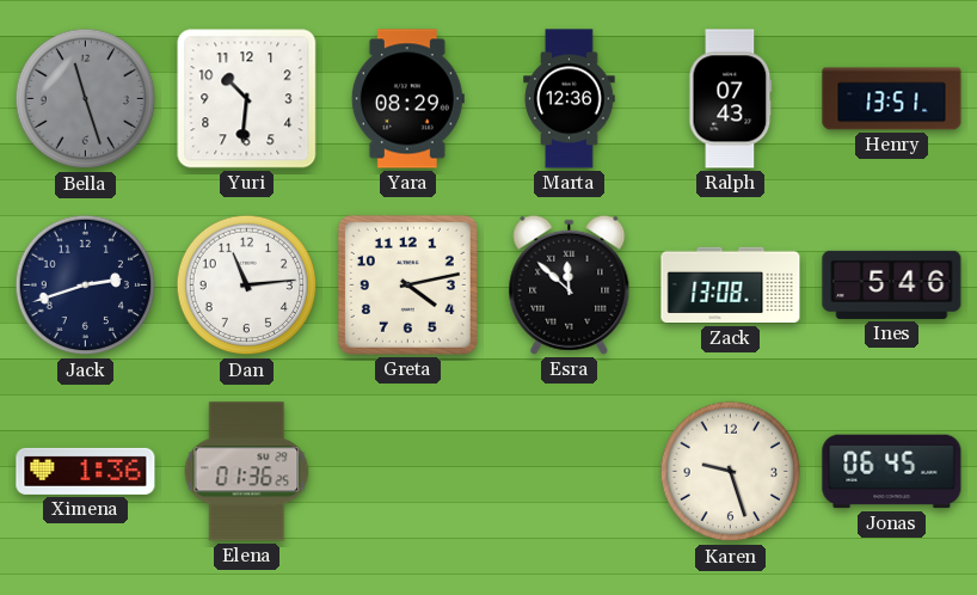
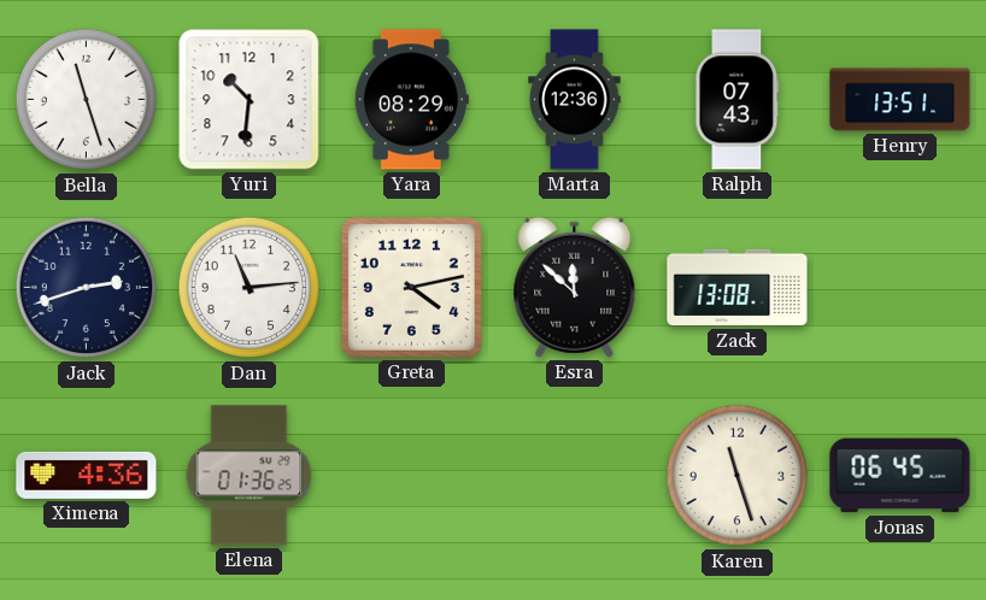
Bella dial: grey -> white (87, 100)
Ines: 5:46 -> none (892, 284)
Ximena: 1:36 -> 4:36 (87, 475)
Karen: 9:27 -> 11:27 (738, 476)
